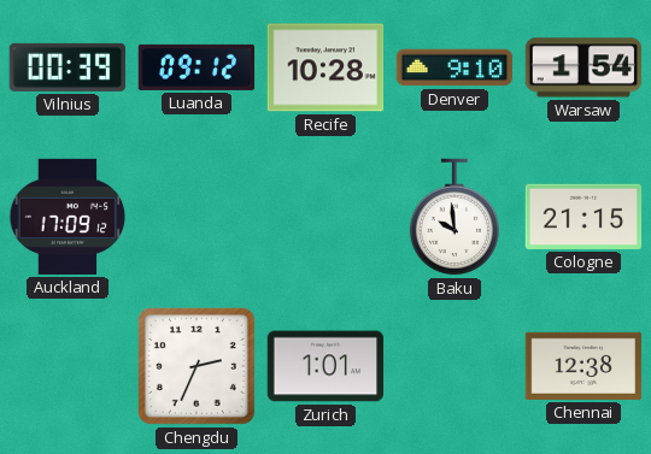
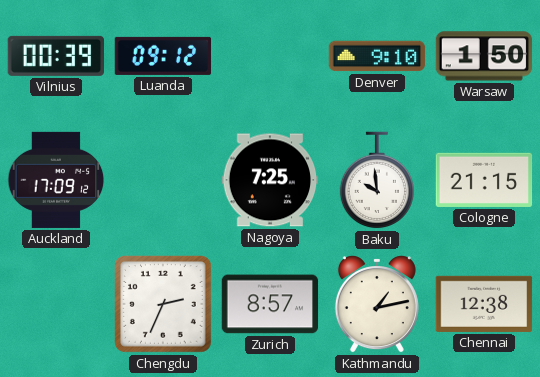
Recife: 10:28 -> none (325, 67)
Warsaw: 1:54 -> 1:50 (484, 56)
Nagoya: none -> 7:25 (270, 180)
Zurich: 1:01 -> 8:57 (270, 304)
Kathmandu: none -> 1:13 (377, 304)
